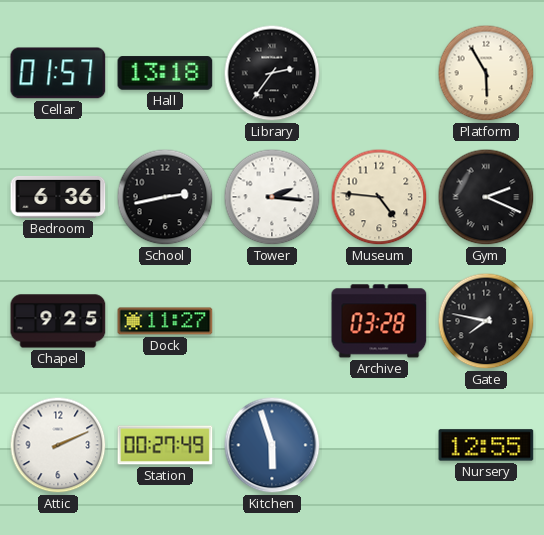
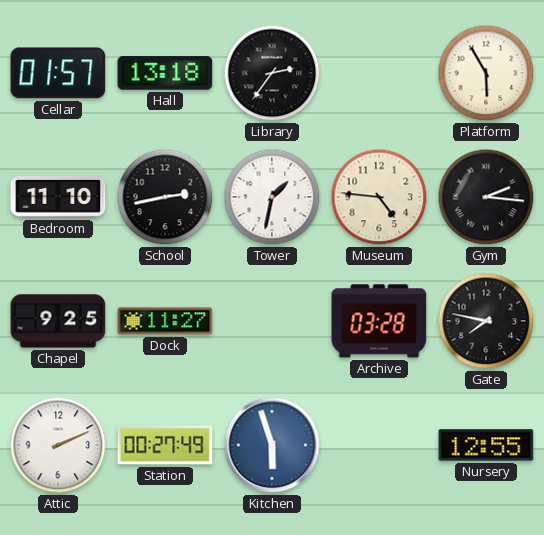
Bedroom: 6:36 -> 11:10 (58, 197)
Tower: 2:16 -> 1:32 (272, 197)
Gym: 2:19 -> 2:16 (486, 197)
